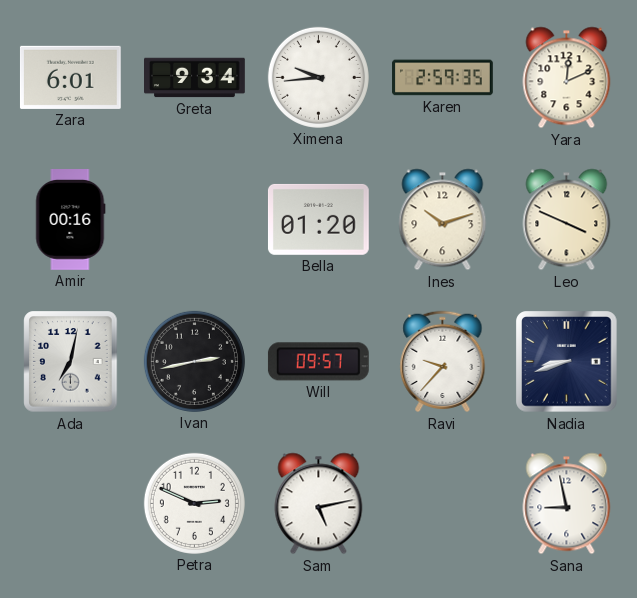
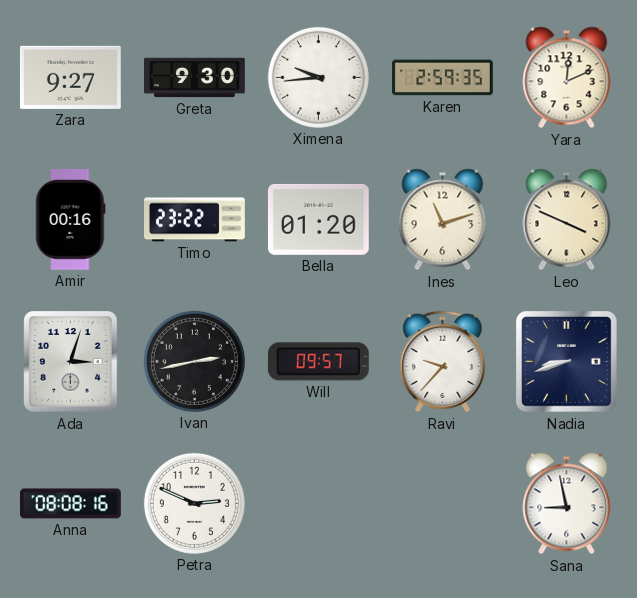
Zara: 6:01 -> 9:27 (70, 77)
Greta: 9:34 -> 9:30 (195, 78)
Timo: none -> 23:22 (195, 220)
Ines: 10:12 -> 11:12 (443, 220)
Ada: 7:02 -> 3:03 (71, 362)
Anna: none -> 08:08 (71, 504)
Sam: 5:13 -> none (319, 504)
